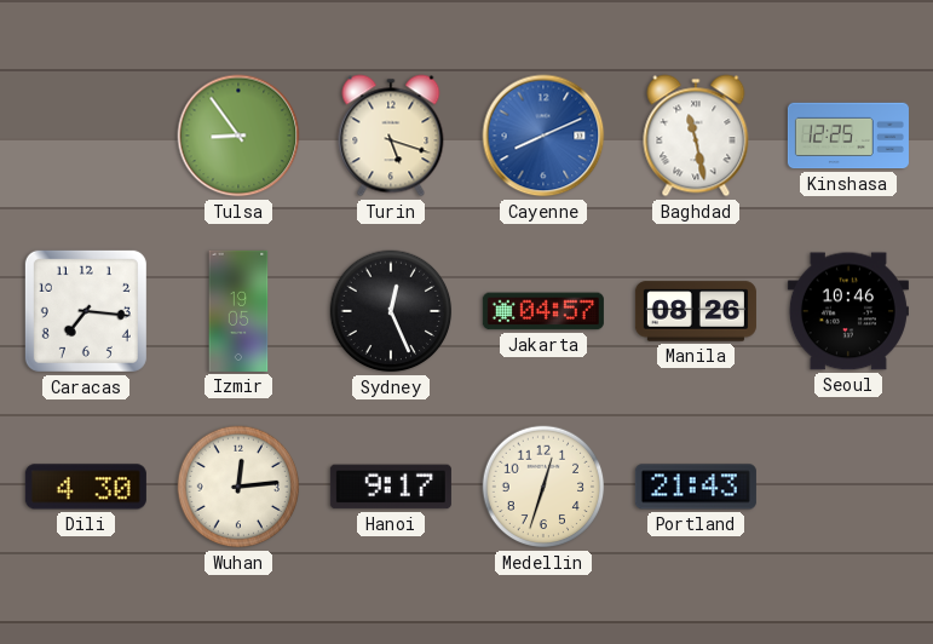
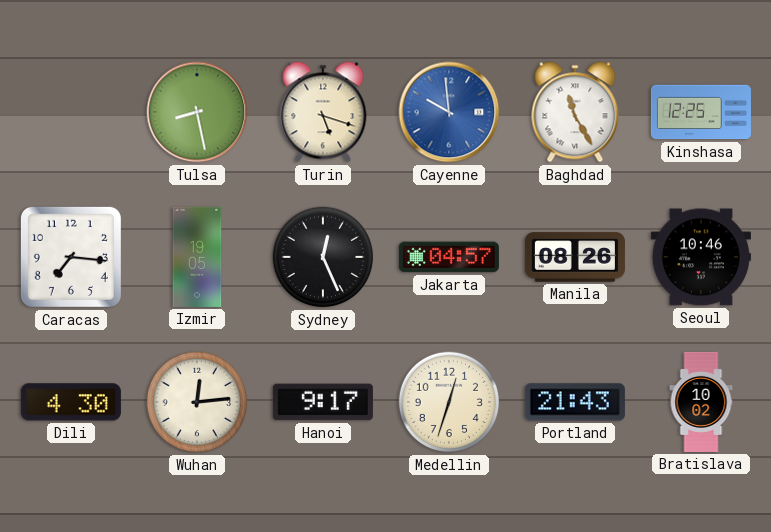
Tulsa: 8:54 -> 8:28 (197, 112)
Cayenne: 8:11 -> 9:59 (449, 112)
Baghdad: 11:28 -> 11:25 (575, 112)
Bratislava: none -> 10:02 (701, 402)
